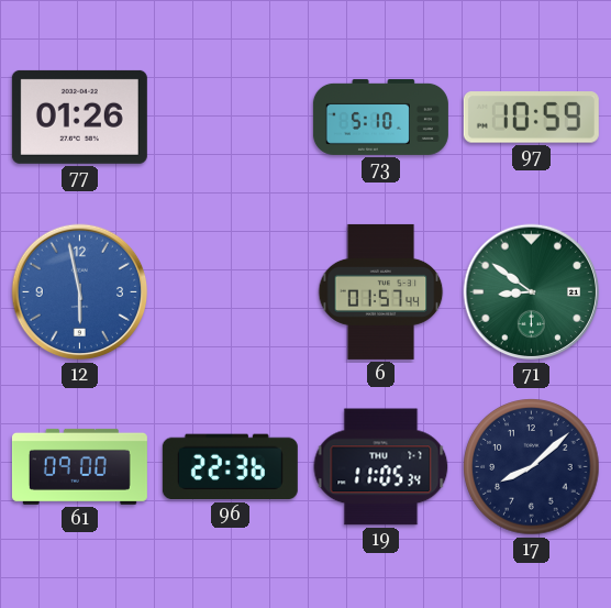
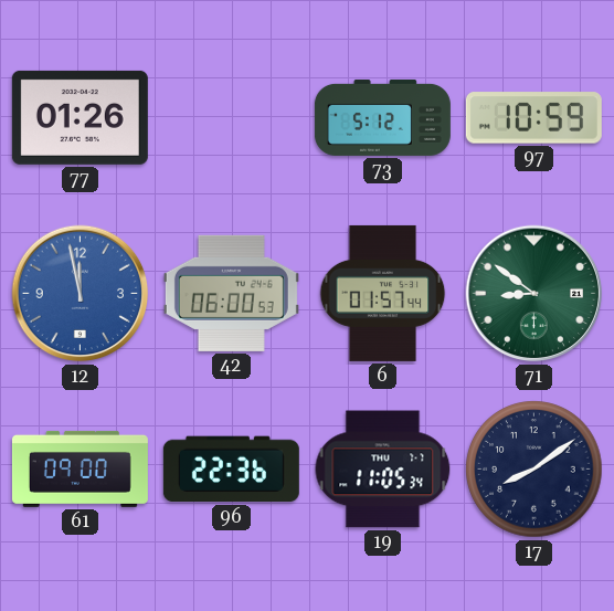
73: 5:10 -> 5:12 (382, 117)
12: 5:58 -> 11:58 (81, 294)
42: none -> 06:00 (231, 293)
17: 8:08 -> 8:09 (534, 470)
